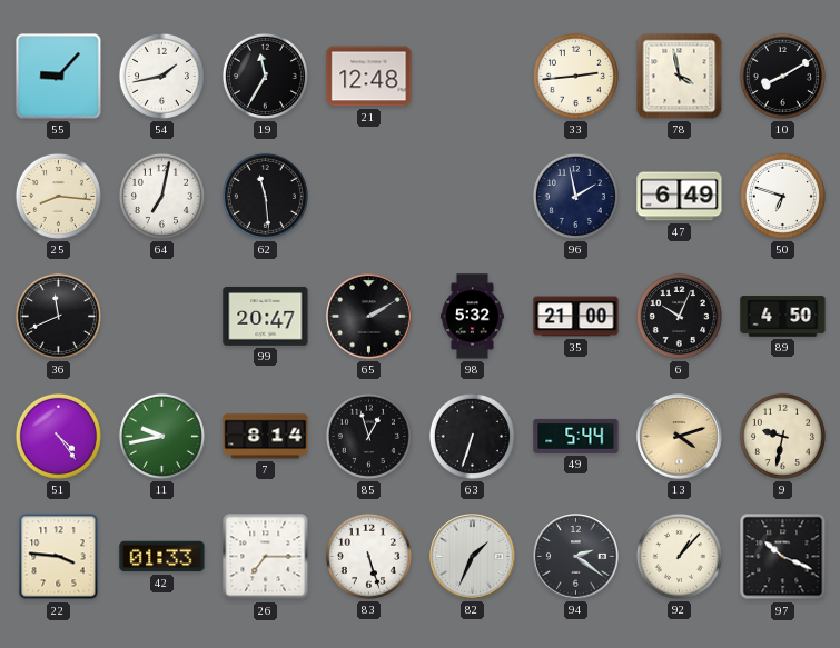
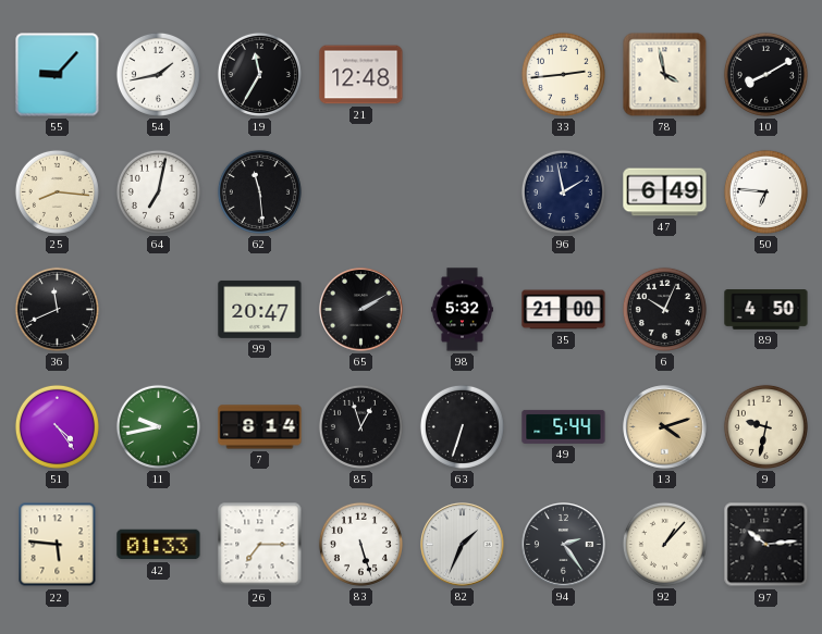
50: 6:48 -> 6:46 (765, 191)
22: 3:46 -> 5:46 (58, 545)
94: 2:21 -> 2:24 (564, 545)
97: 10:19 -> 10:14 (766, 545)
